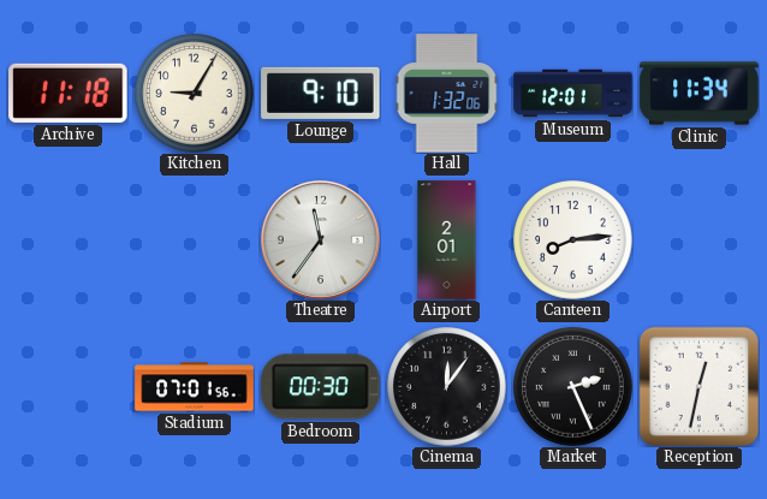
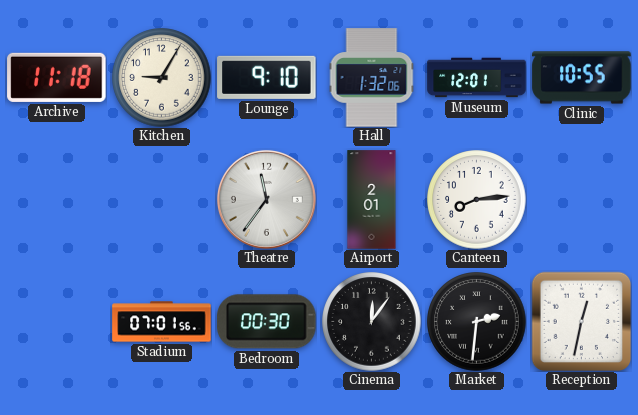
Clinic: 11:34 -> 10:55 (582, 78)
Market: 2:26 -> 2:31 (477, 322)
